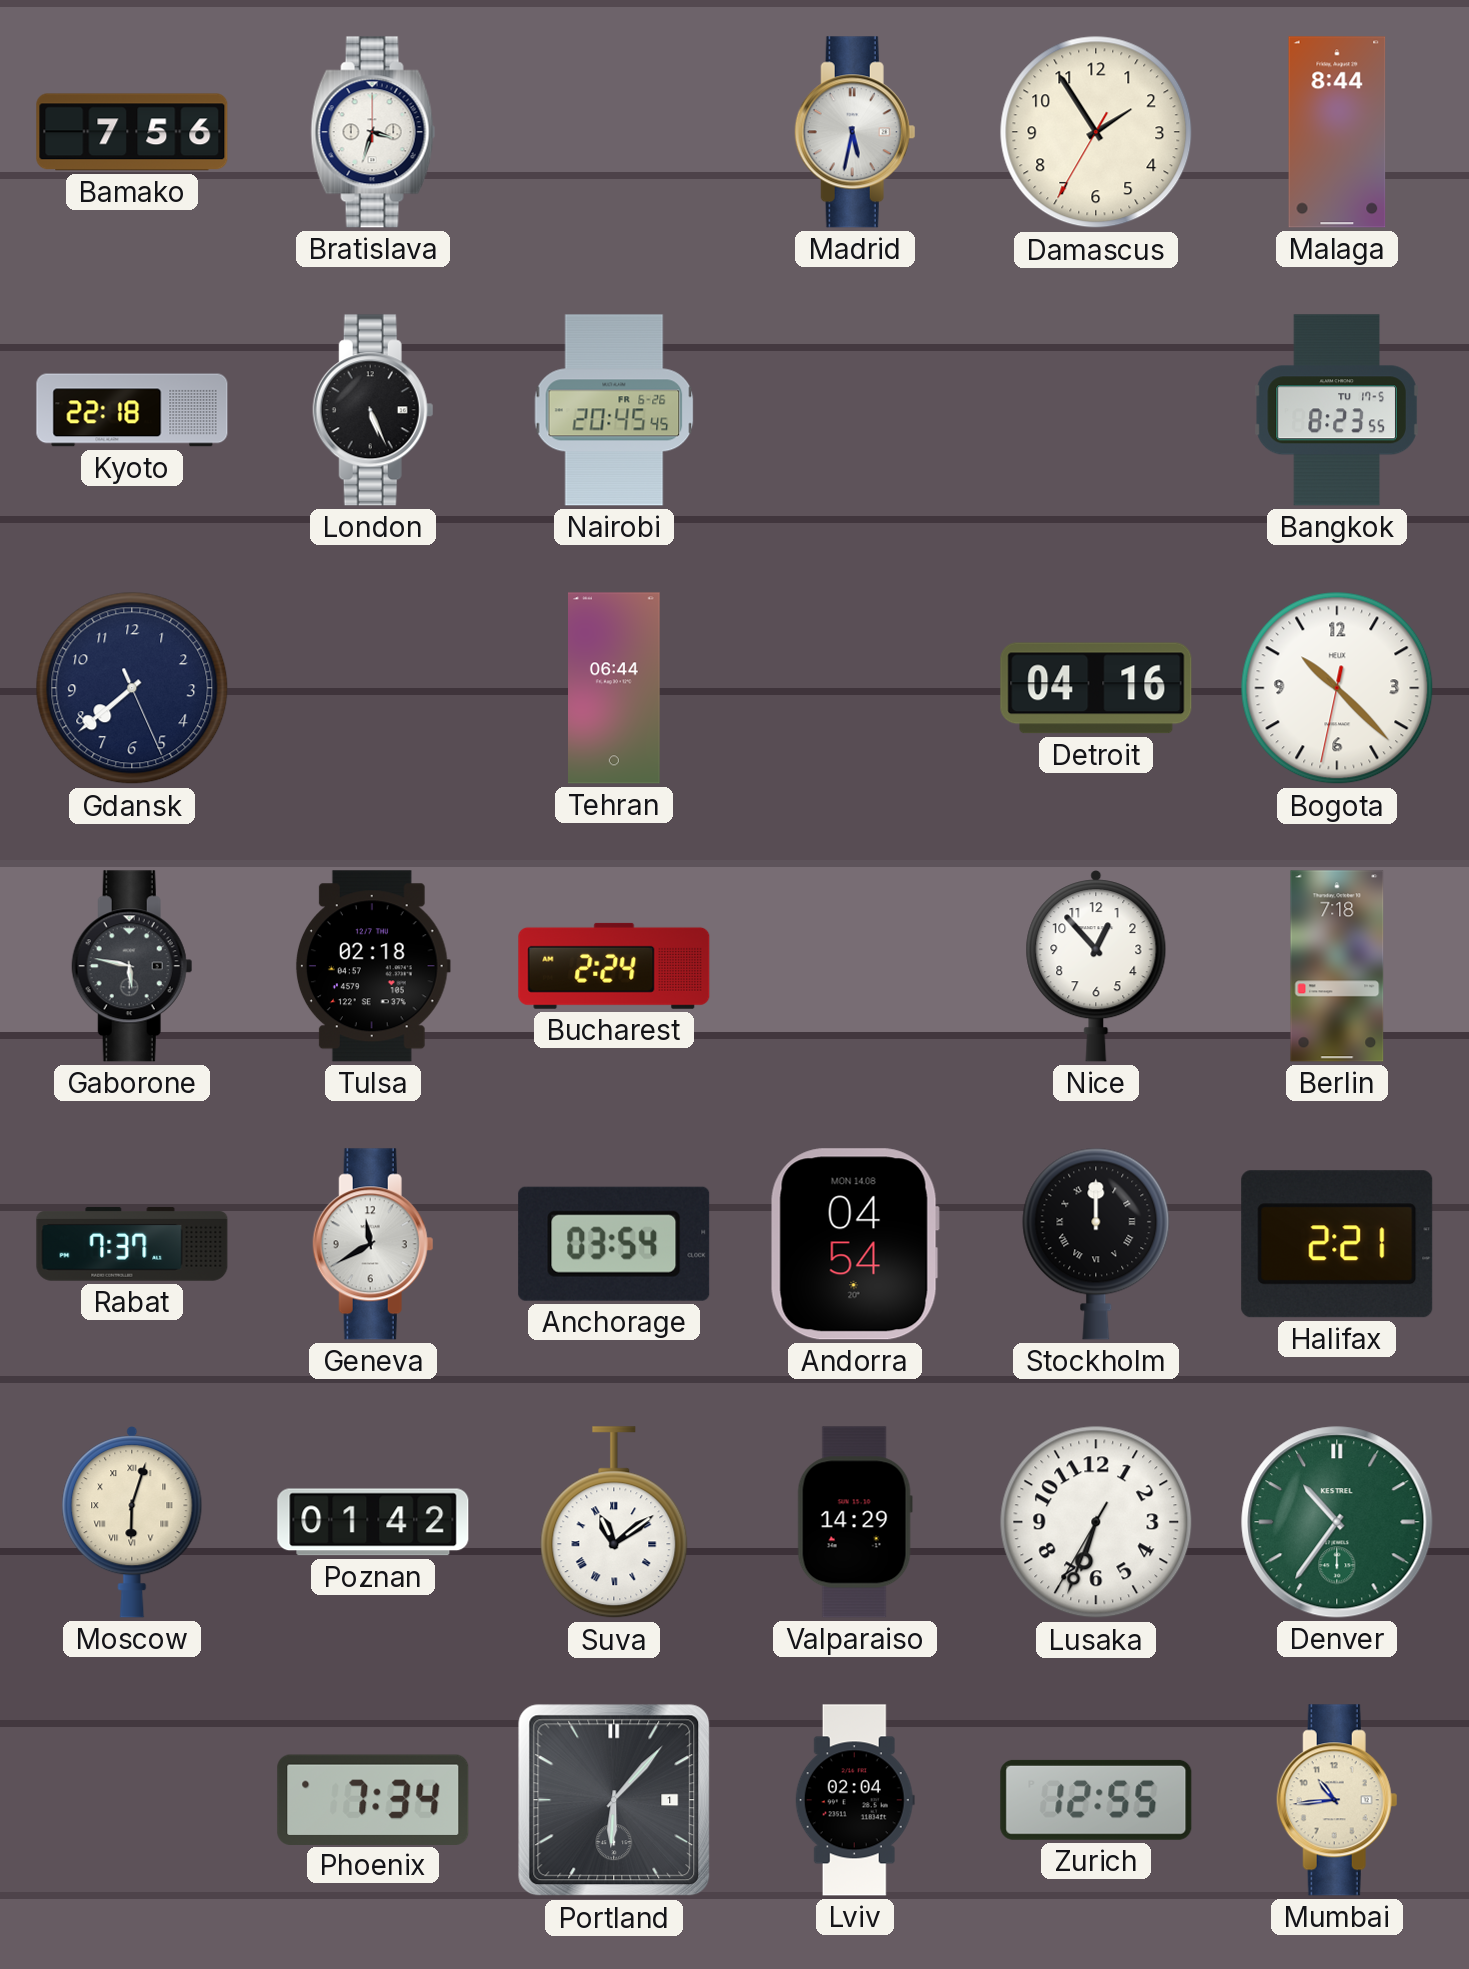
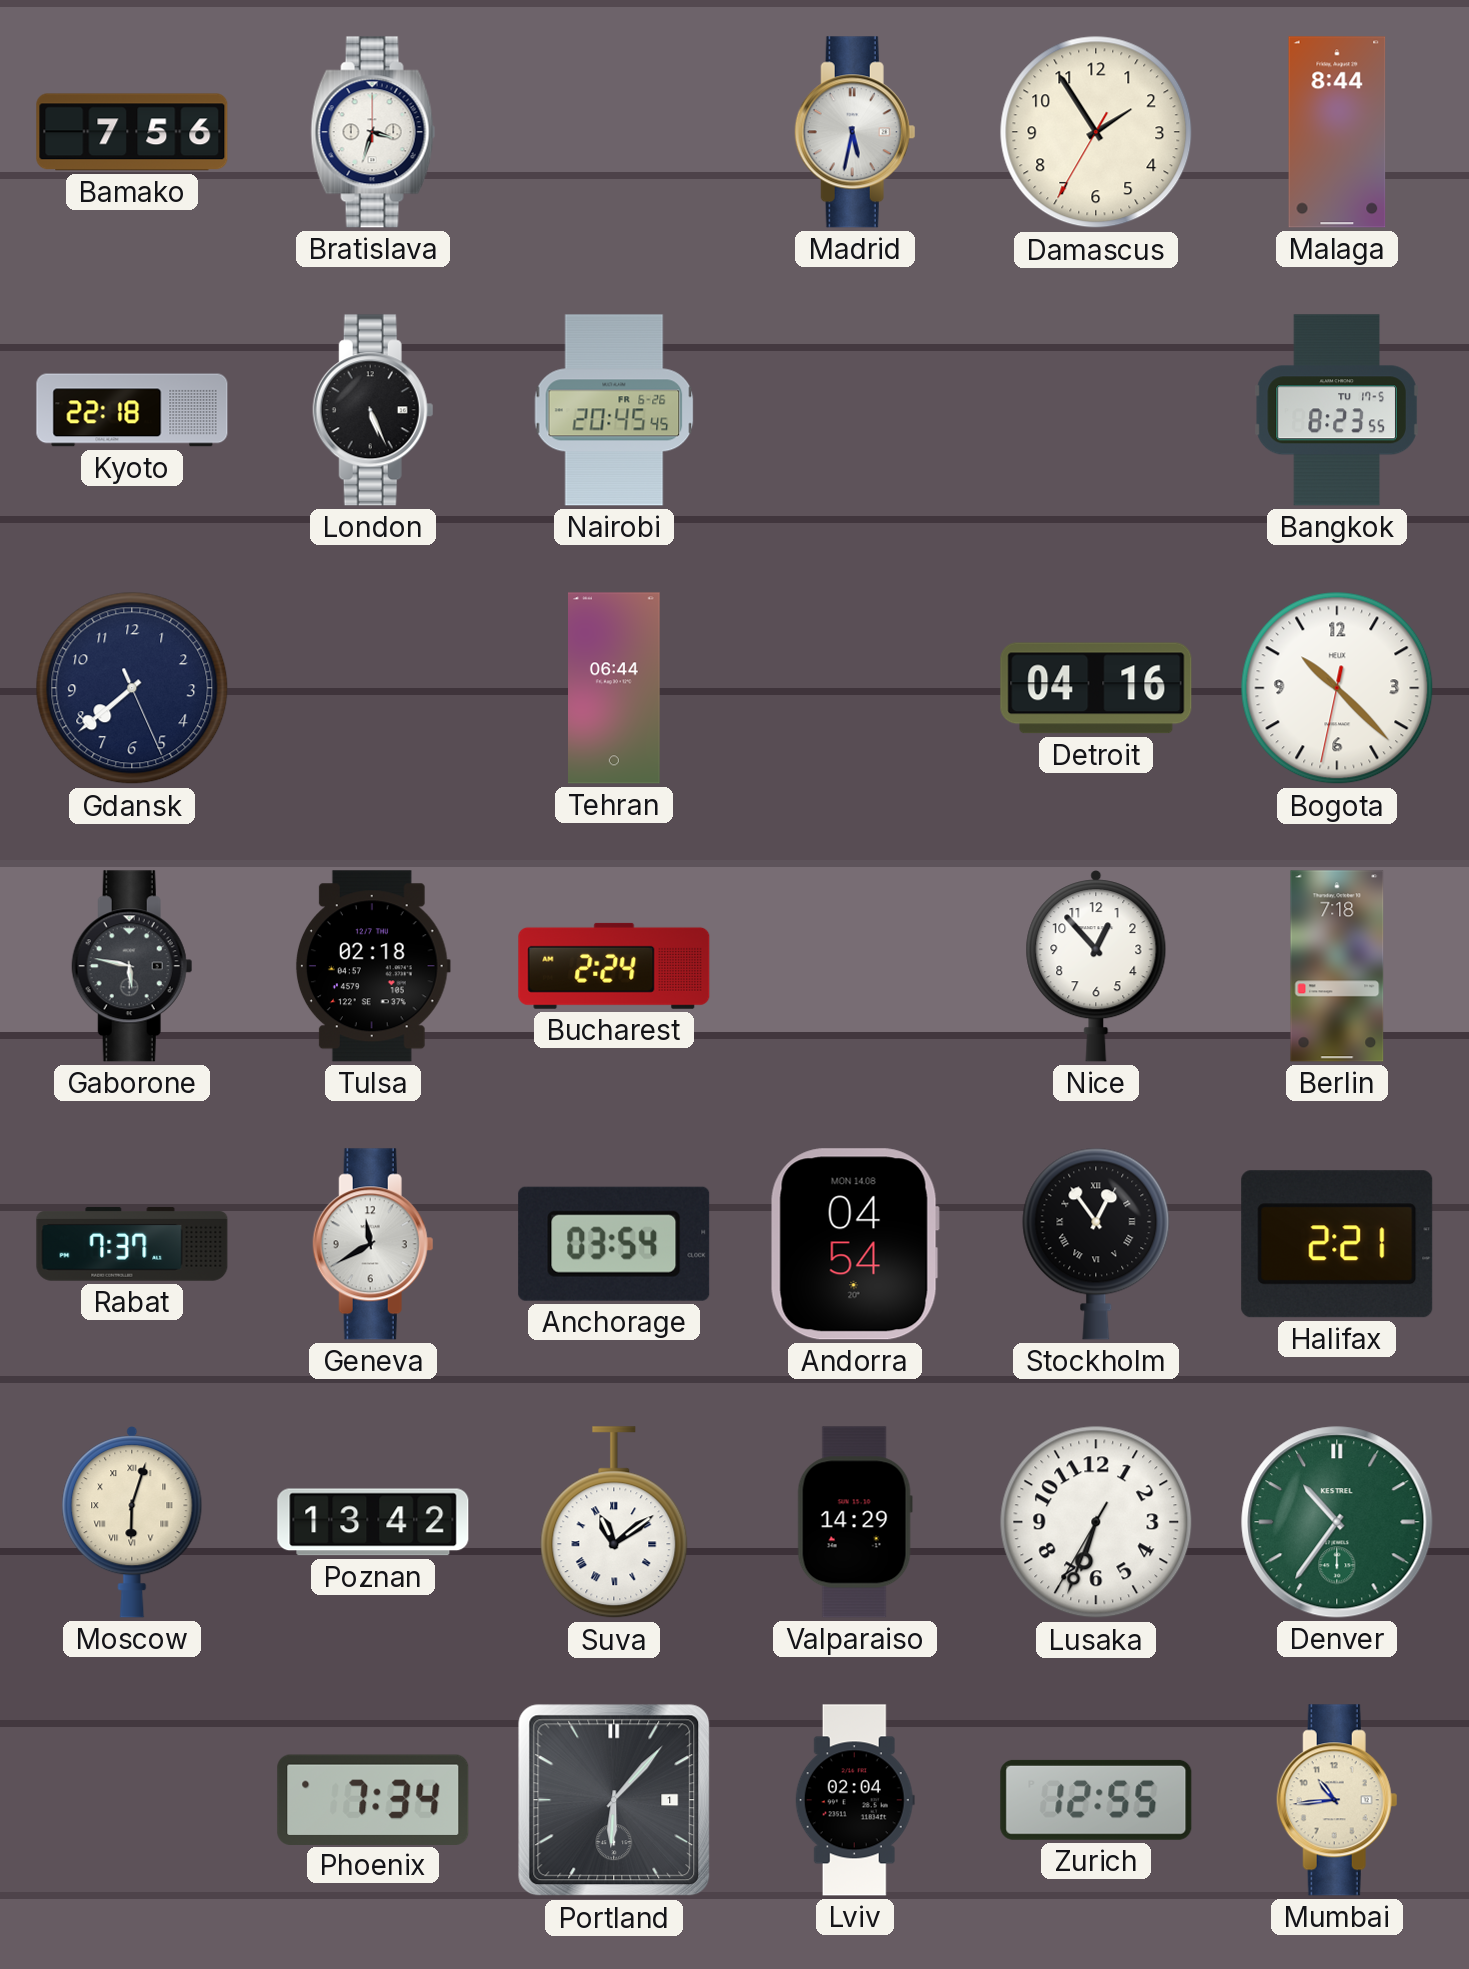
Stockholm: 12:00 -> 12:54 (1096, 1244)
Poznan: 01:42 -> 13:42 (373, 1522)
